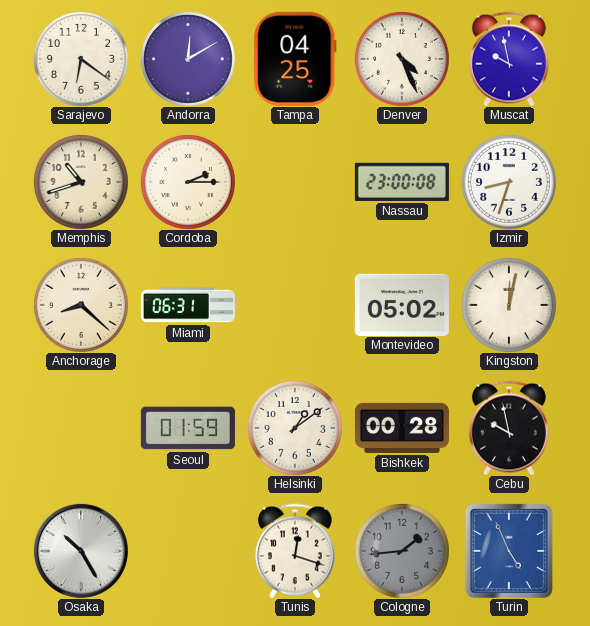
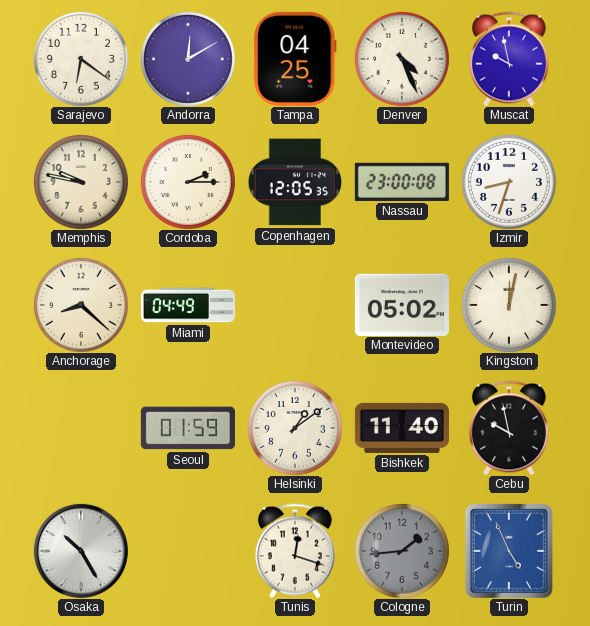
Memphis: 10:42 -> 9:47 (81, 182)
Copenhagen: none -> 12:05 (295, 182)
Miami: 06:31 -> 04:49 (188, 305)
Bishkek: 00:28 -> 11:40 (402, 428)
